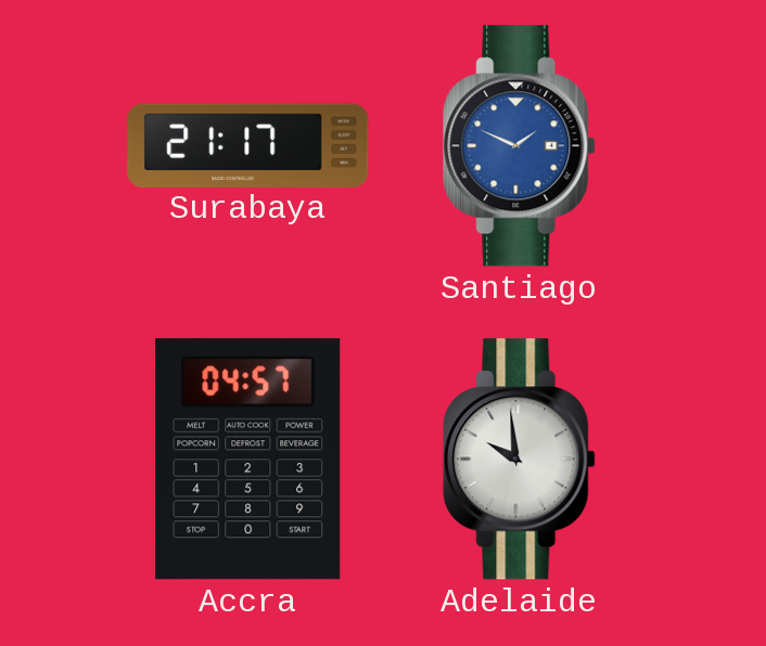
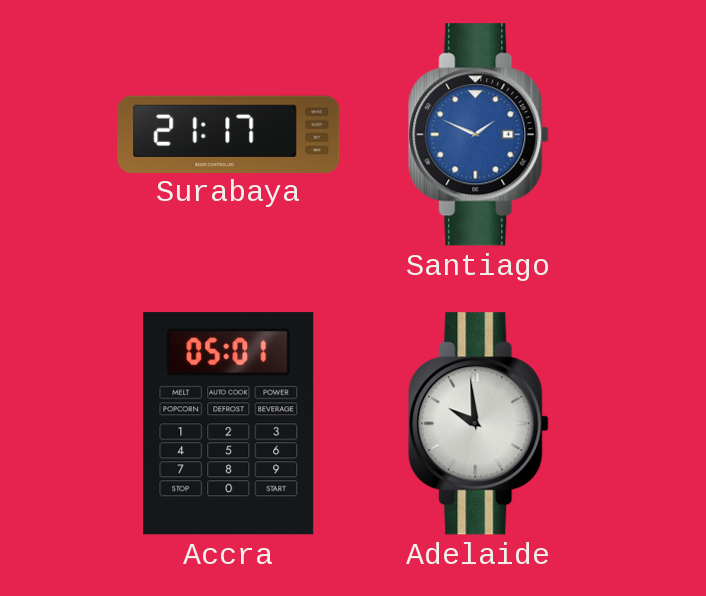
Accra: 04:57 -> 05:01 (229, 424)
